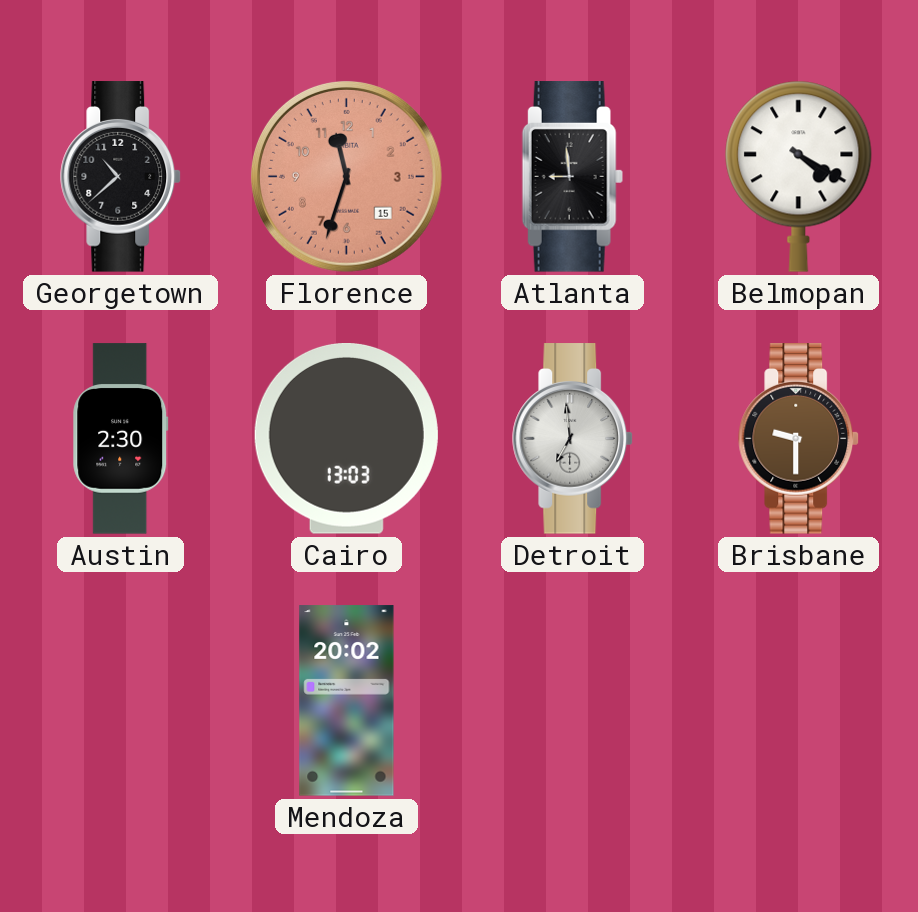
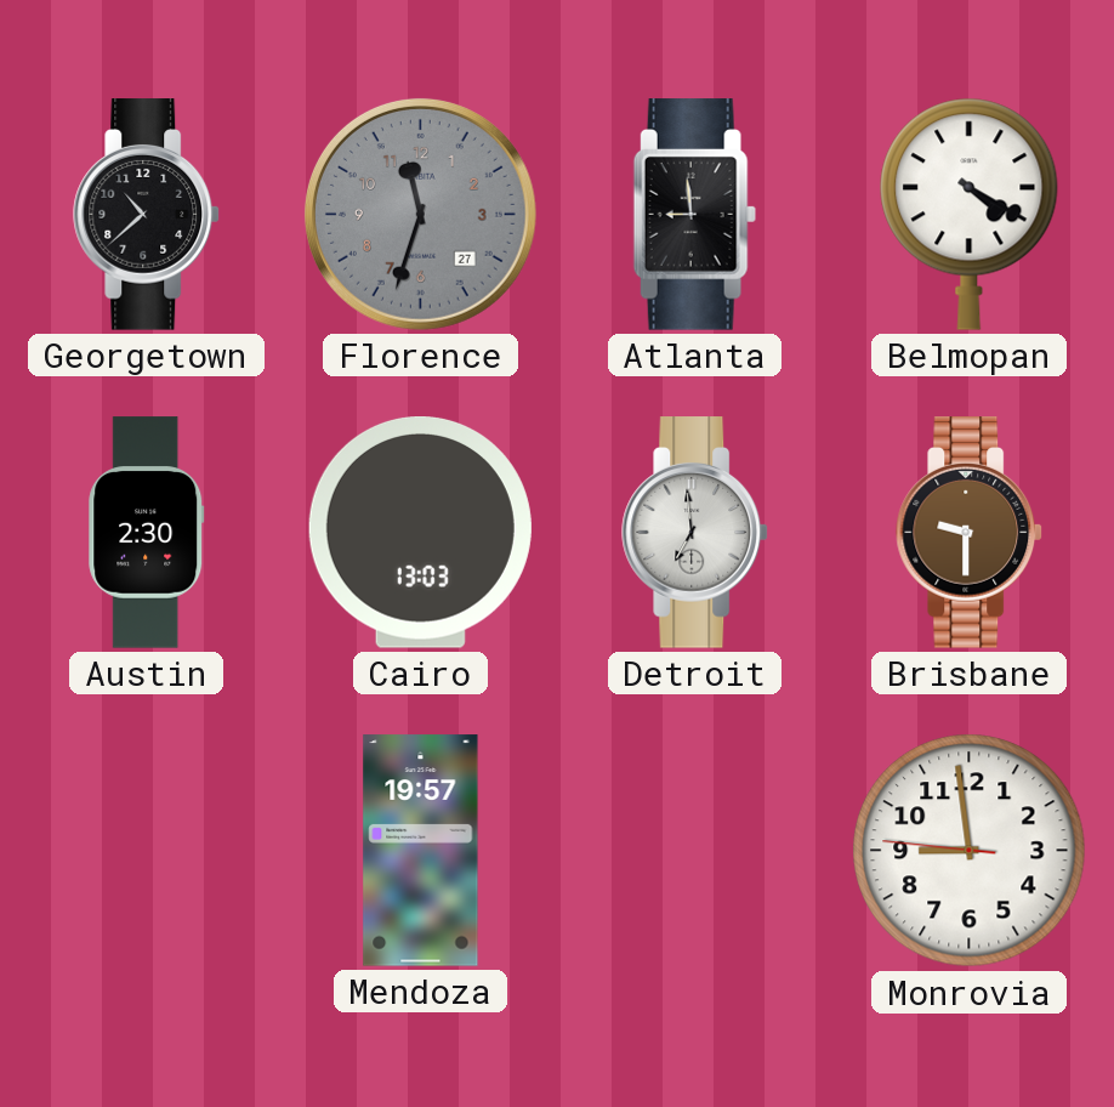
Florence date: 15 -> 27 (420, 214)
Florence dial: salmon -> grey (420, 214)
Mendoza: 20:02 -> 19:57 (421, 851)
Monrovia: none -> 8:58 (970, 851)
